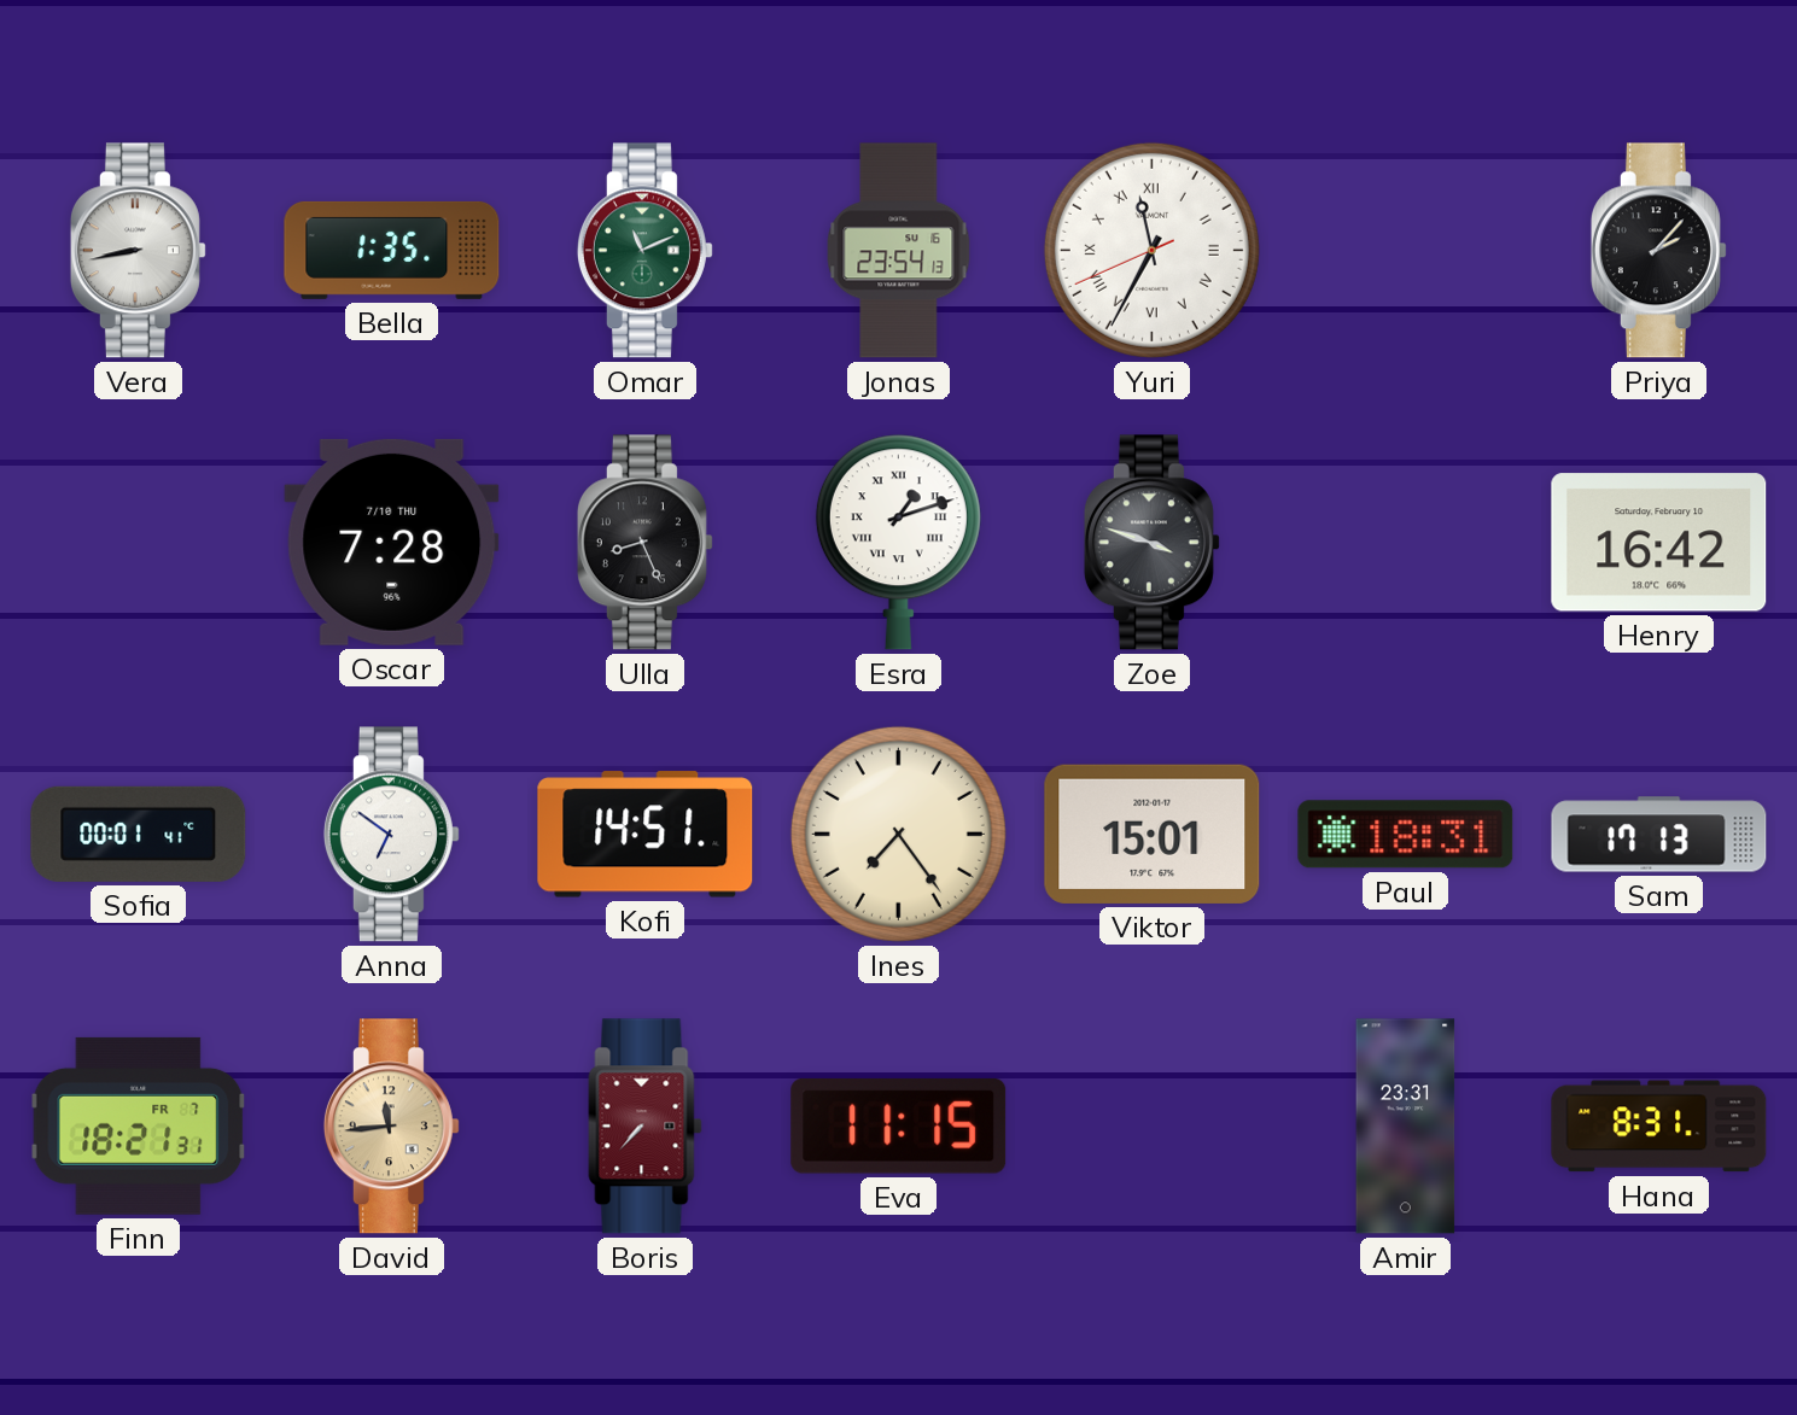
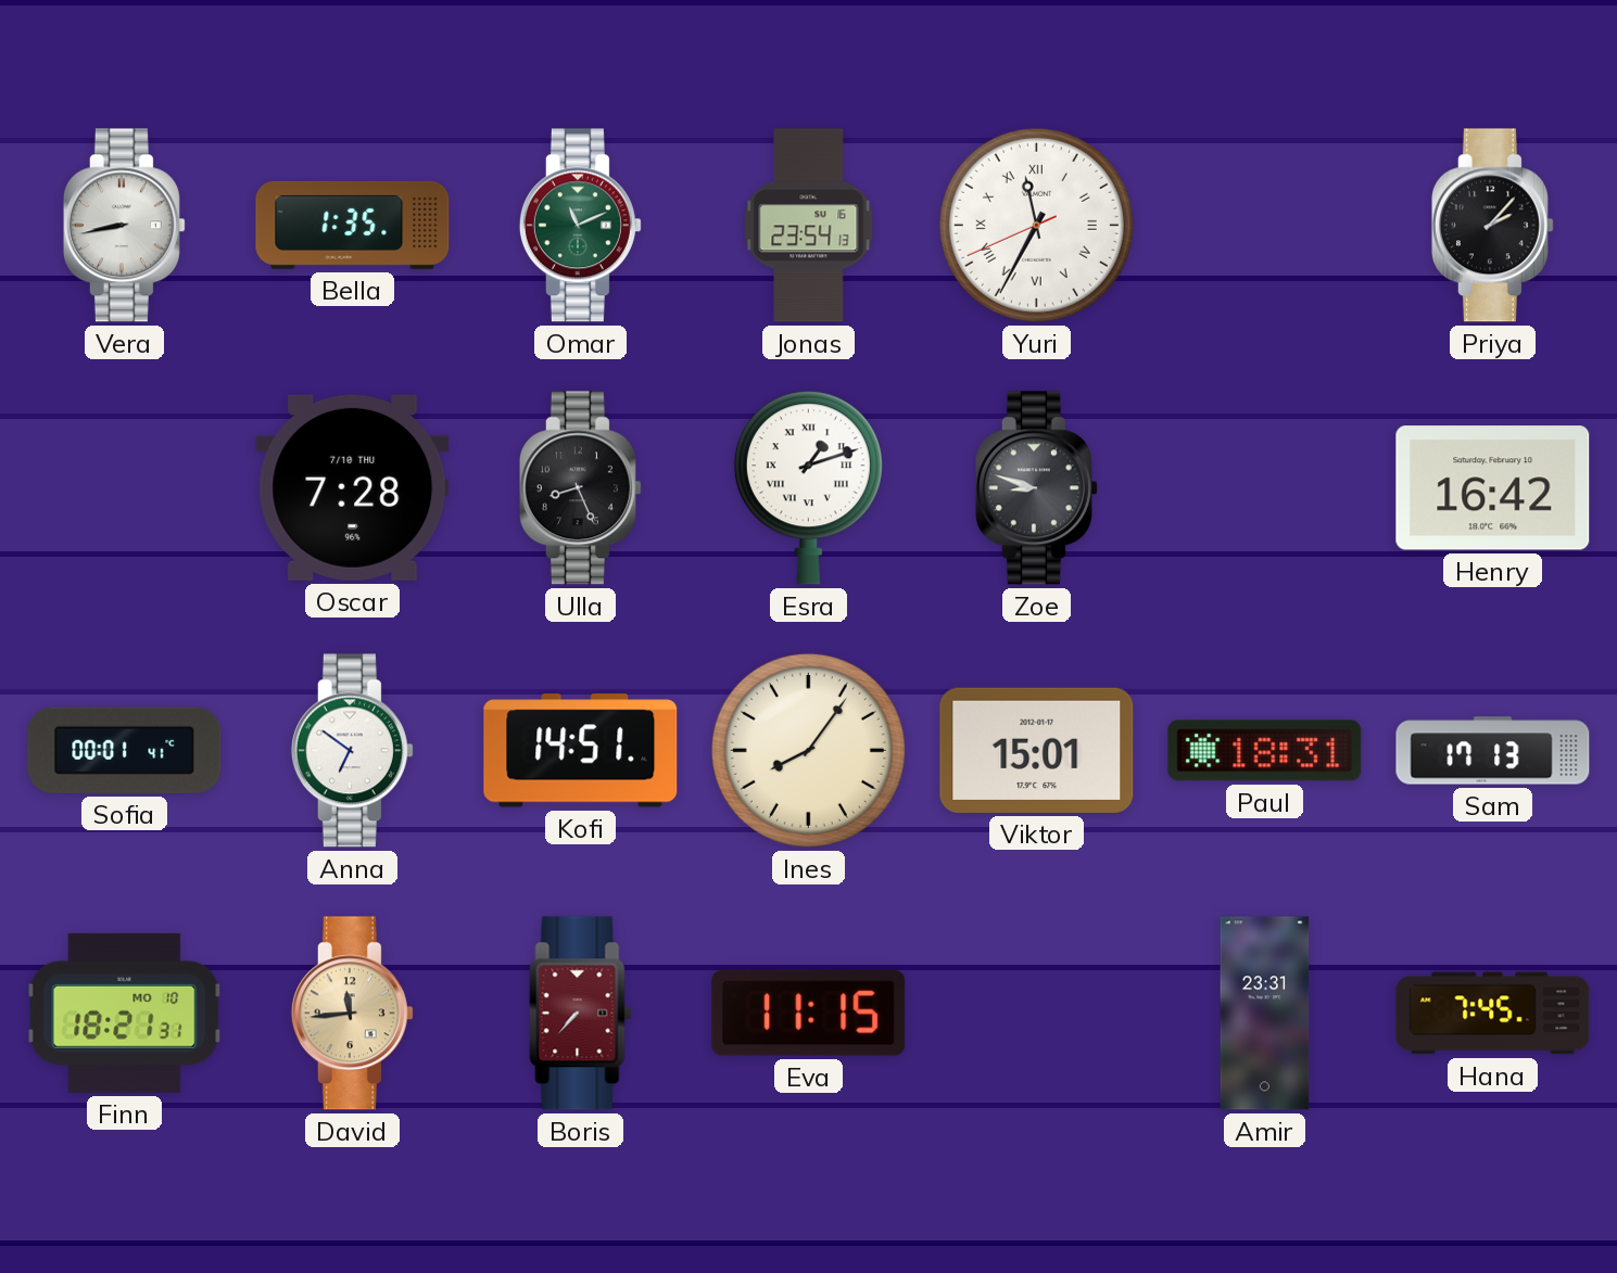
Zoe: 3:48 -> 8:48 (1036, 488)
Ines: 7:24 -> 8:06 (808, 750)
Finn date: FR 7 -> MO 10 (125, 1013)
Hana: 8:31 -> 7:45 (1493, 1014)
